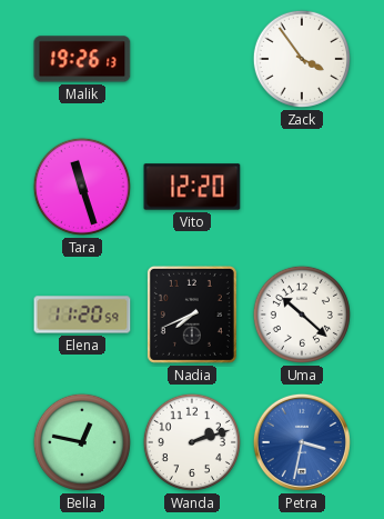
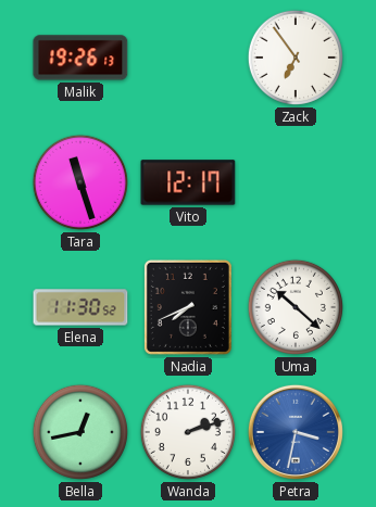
Zack: 3:54 -> 6:54 (296, 58)
Vito: 12:20 -> 12:17 (188, 182)
Elena: 11:20 -> 11:30 (80, 307)
Bella: 12:47 -> 12:43 (80, 432)
